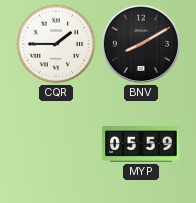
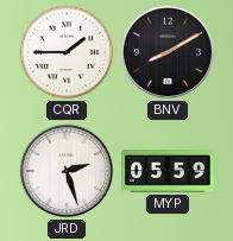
JRD: none -> 2:27 (67, 171)
